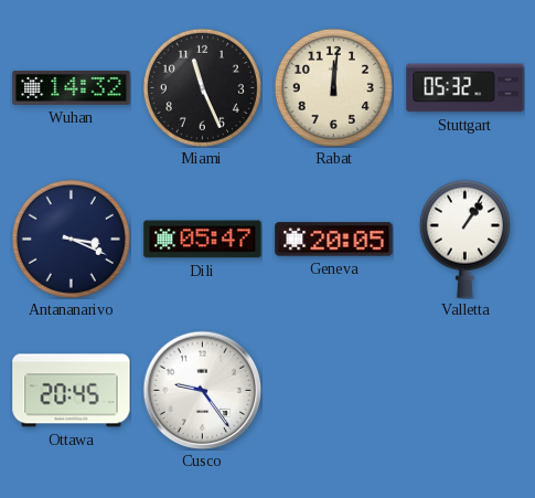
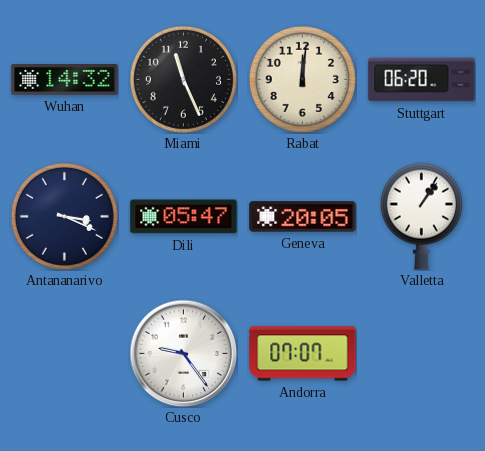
Stuttgart: 05:32 -> 06:20 (422, 80)
Ottawa: 20:45 -> none (72, 391)
Andorra: none -> 07:07 (303, 354)
